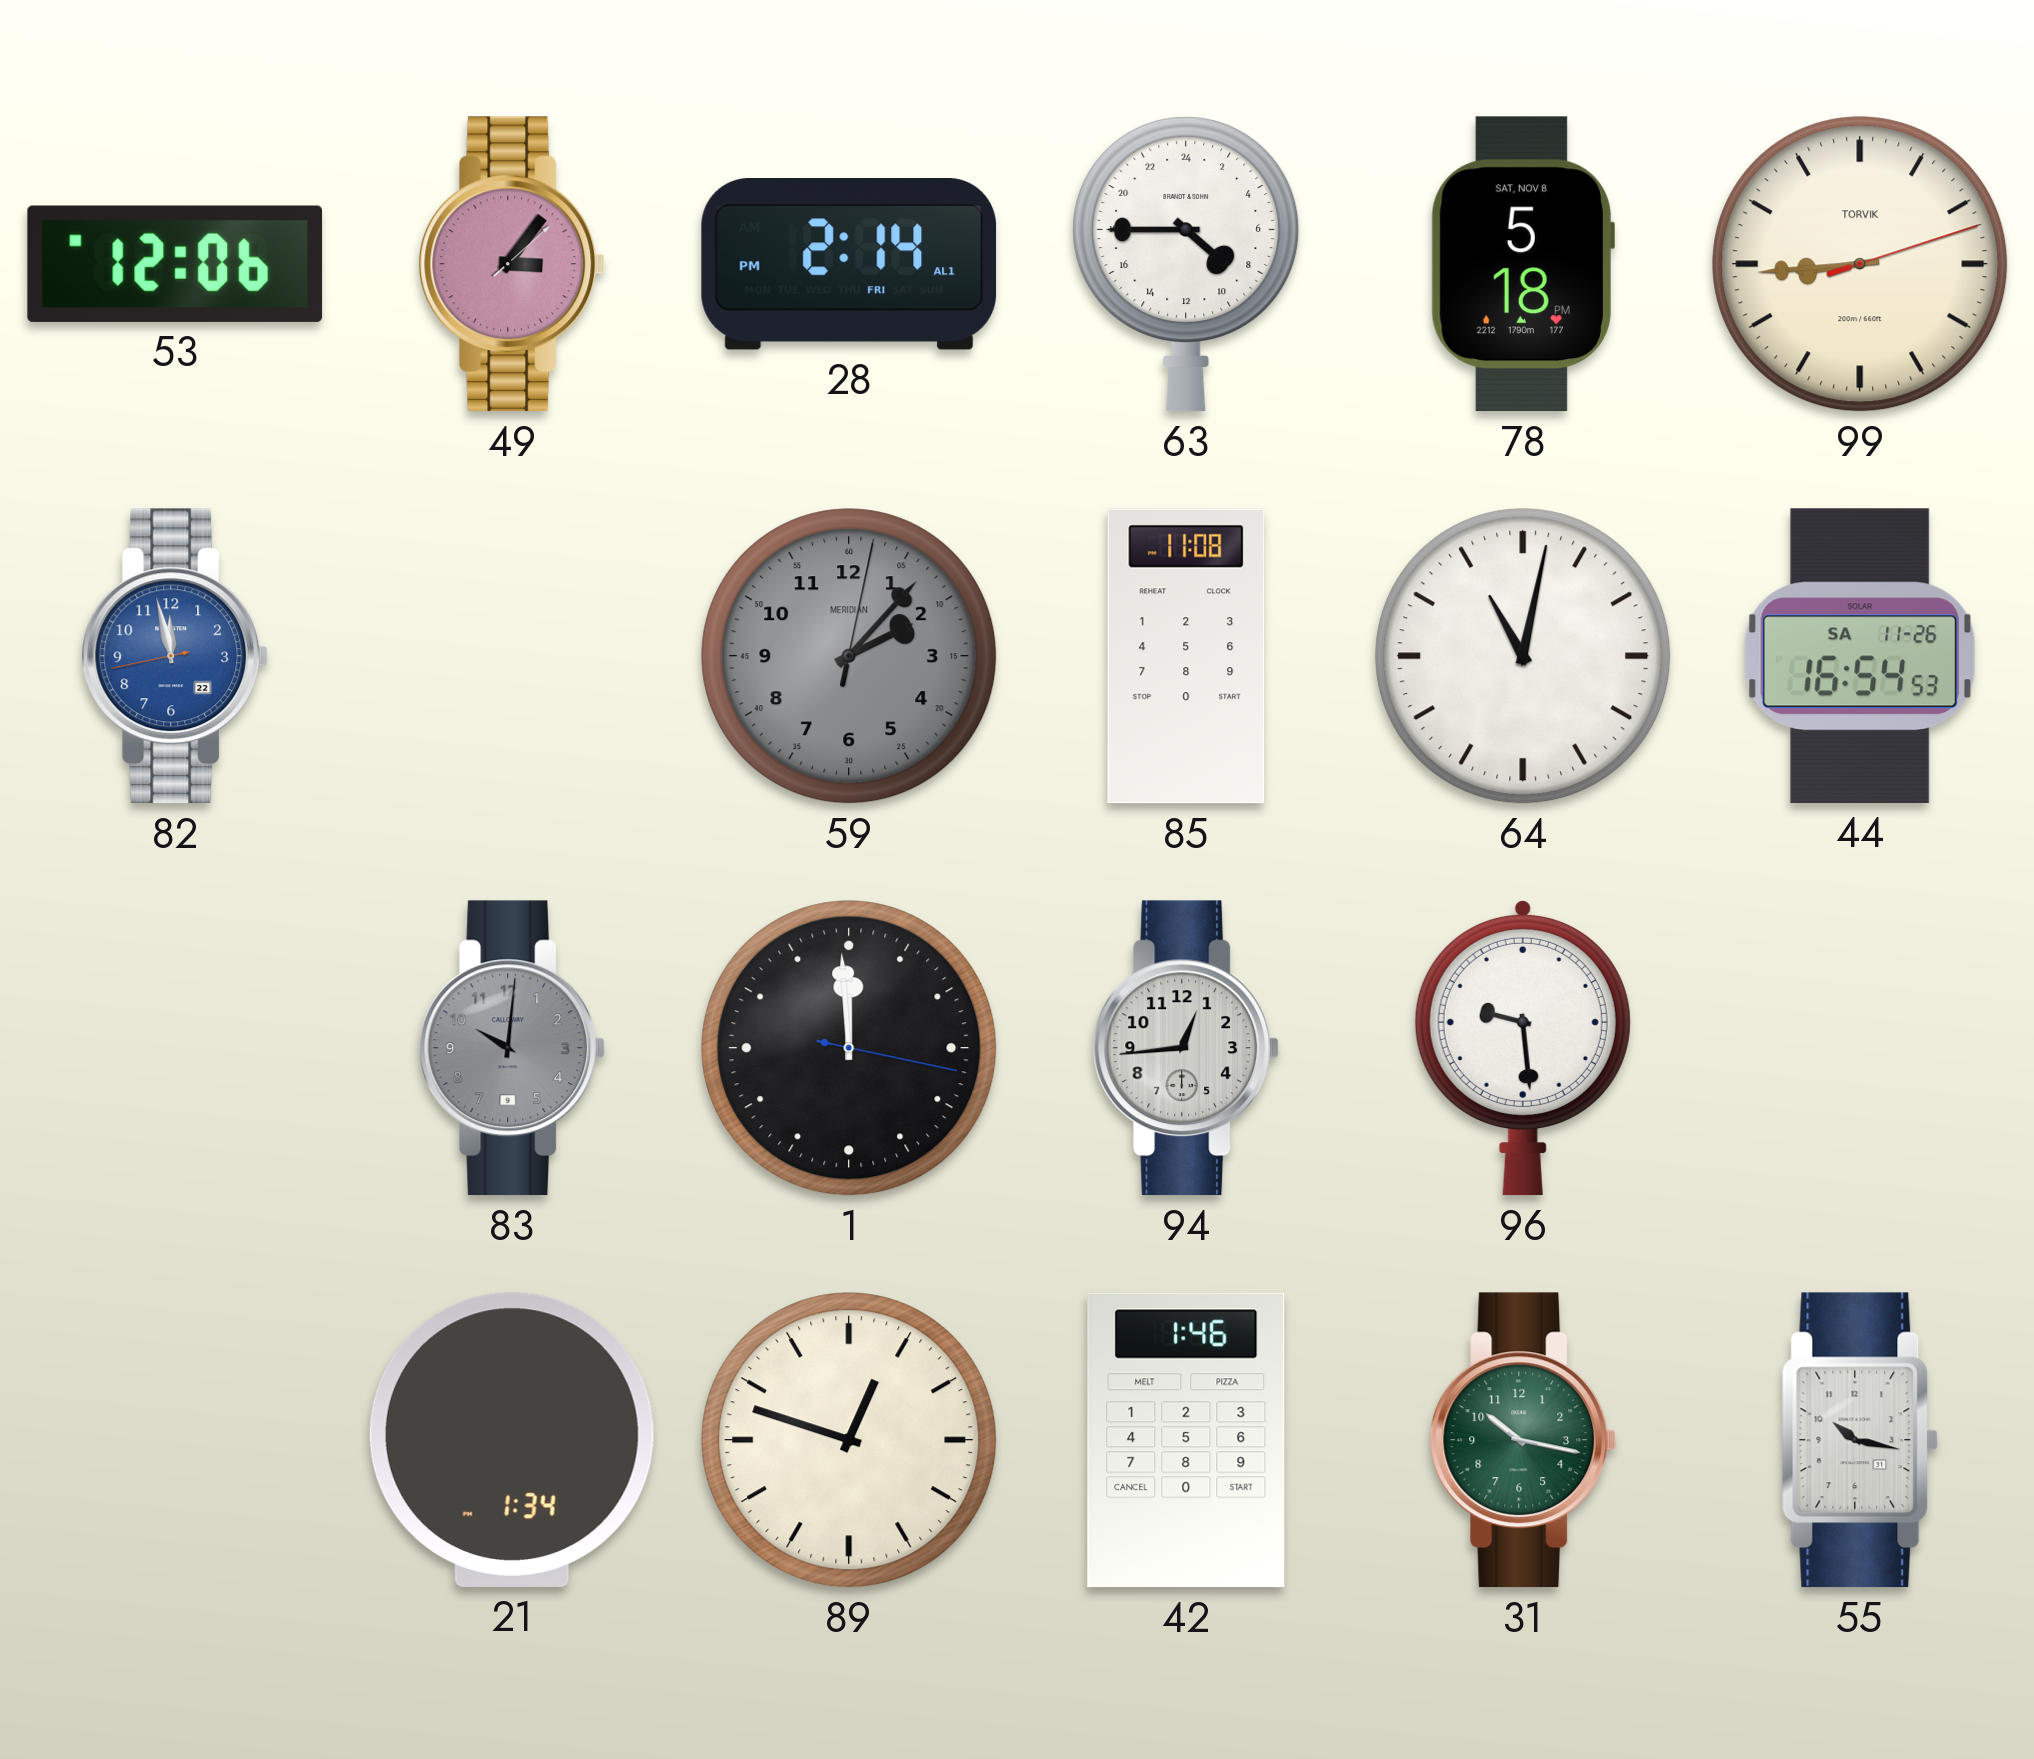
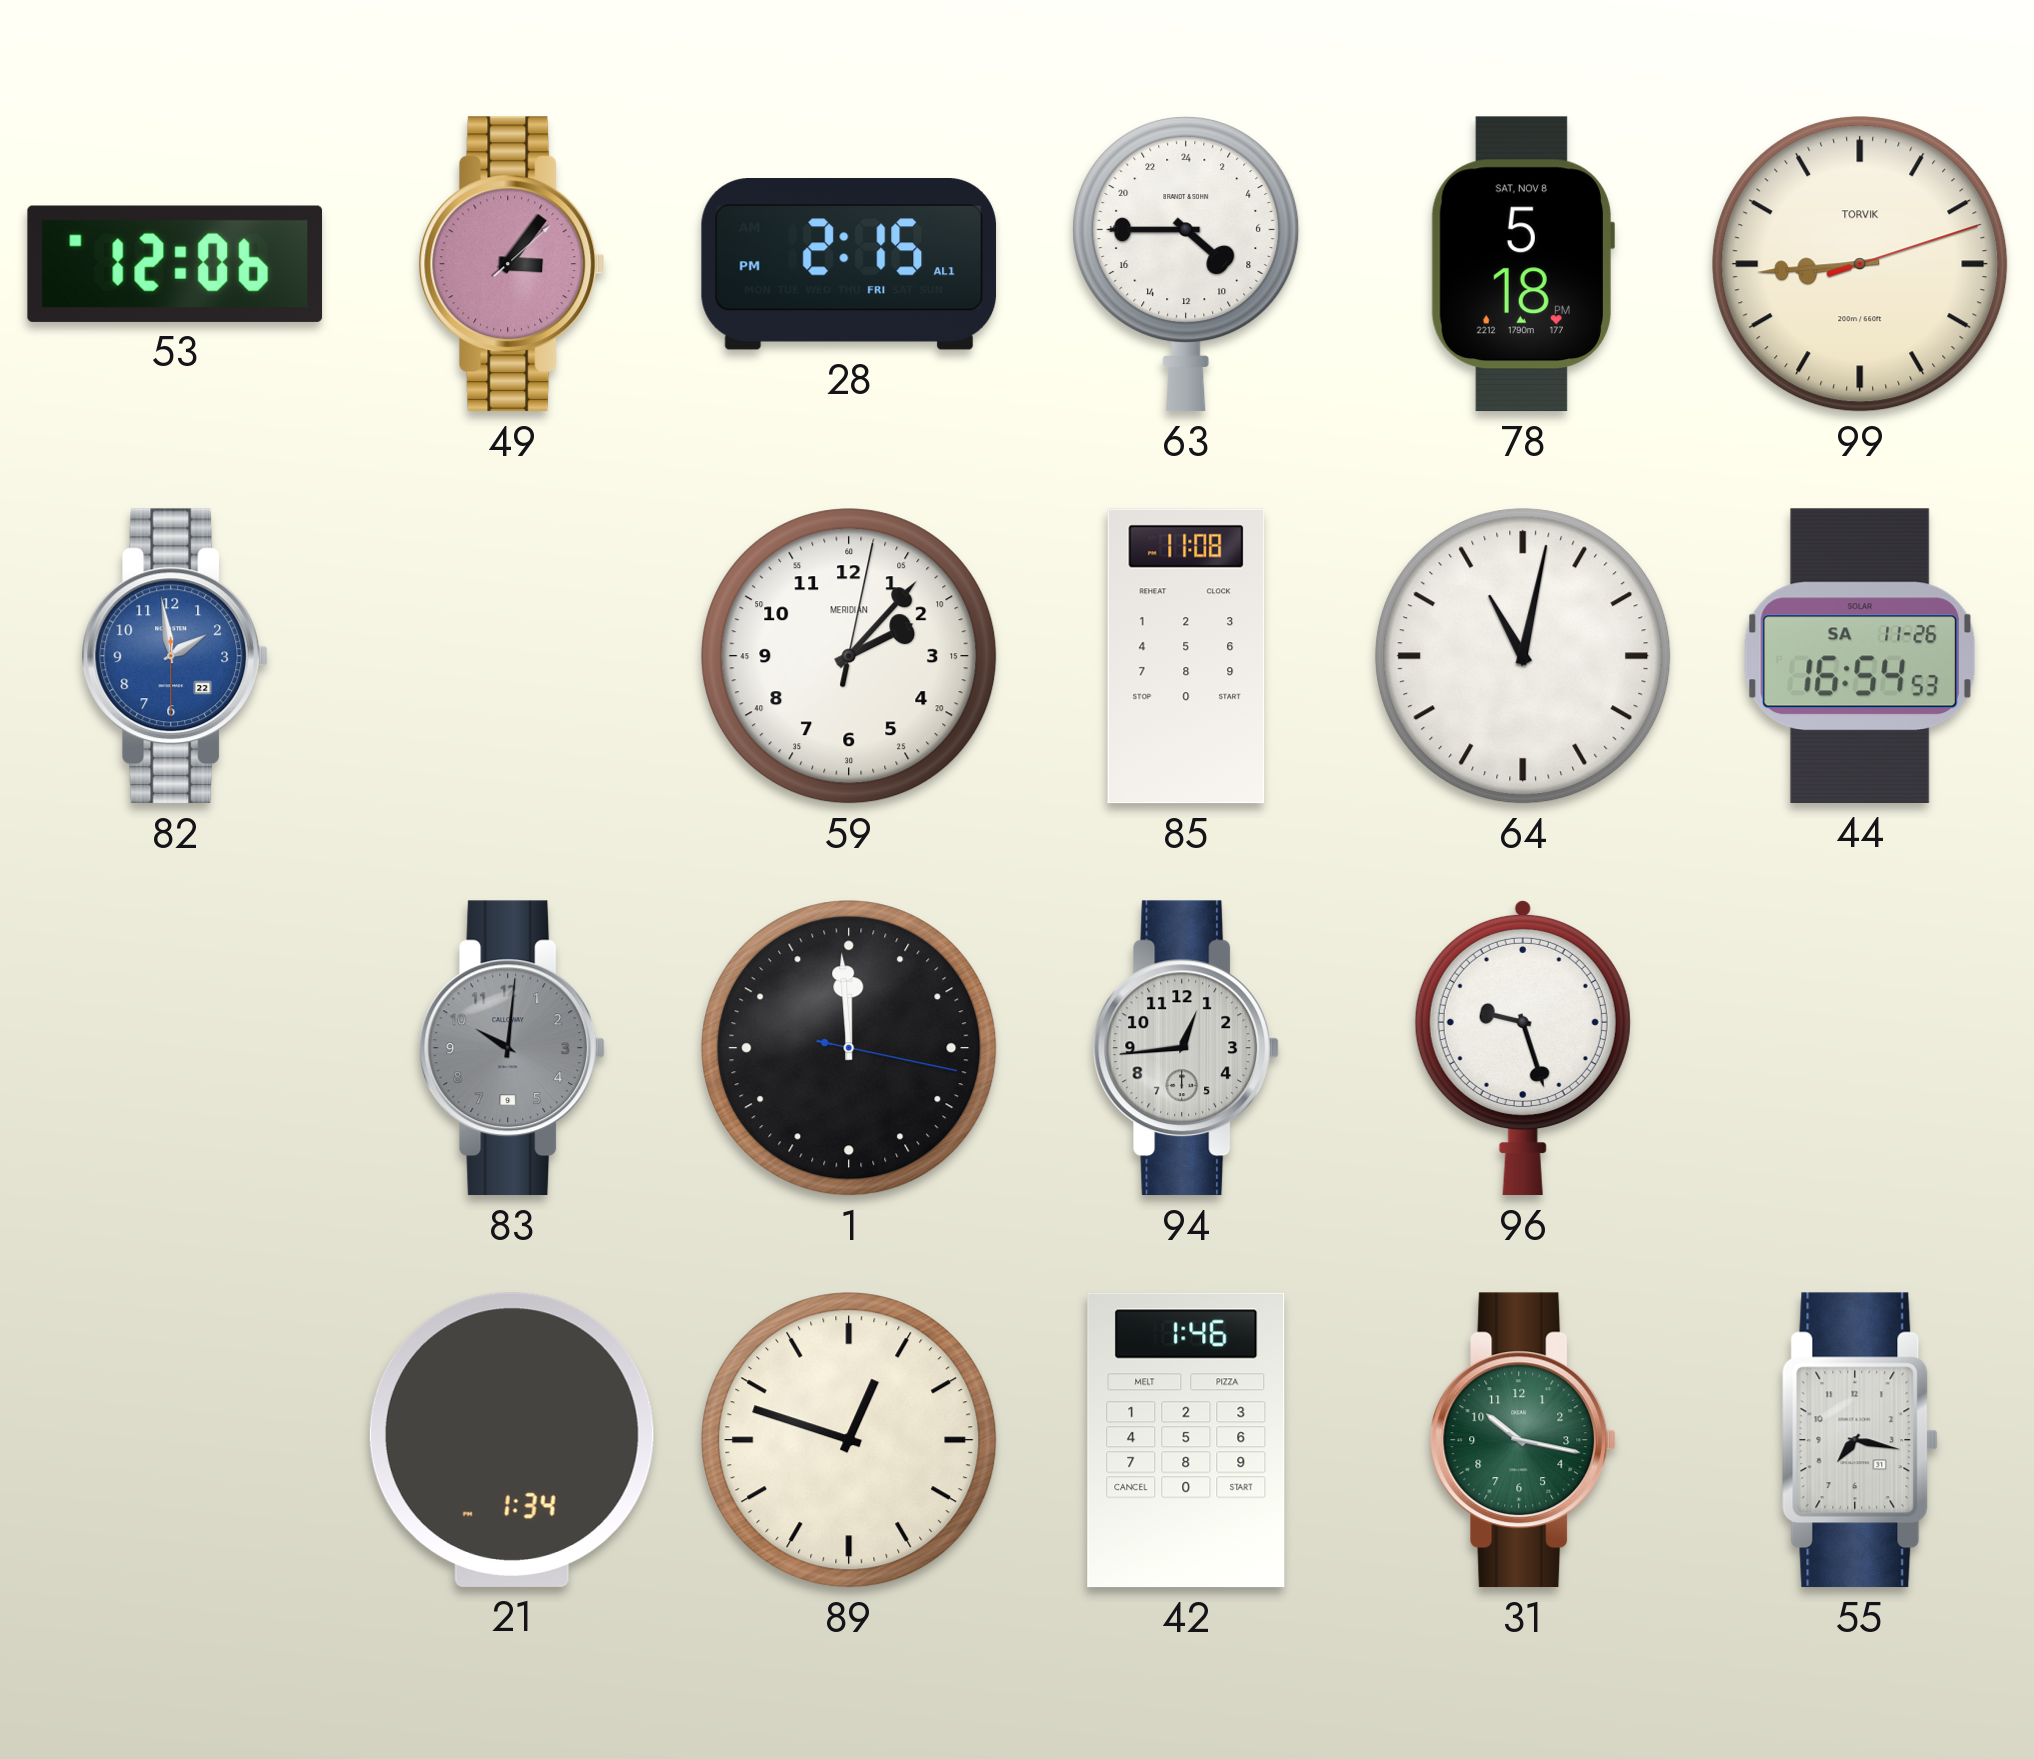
28: 2:14 -> 2:15 (849, 265)
82: 11:57 -> 1:58 (175, 656)
59 dial: grey -> white (849, 656)
96: 9:29 -> 9:27 (1523, 1048)
55: 10:17 -> 7:17 (1860, 1440)
